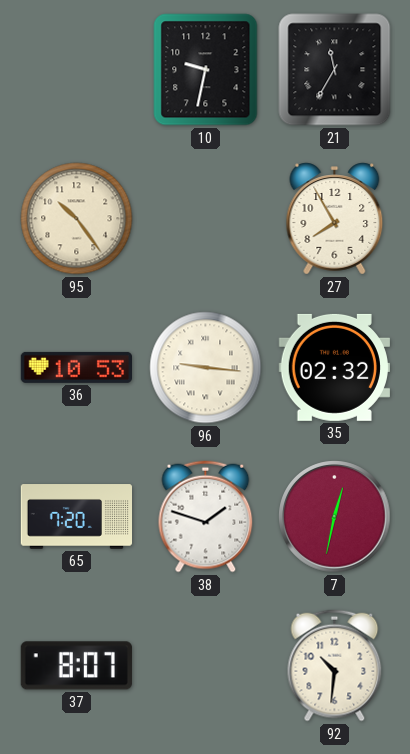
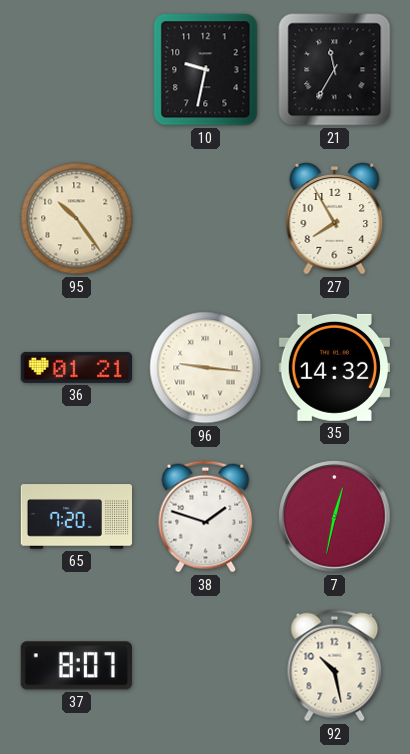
36: 10:53 -> 01:21 (76, 367)
35: 02:32 -> 14:32 (334, 367)
92: 10:31 -> 10:28 (335, 666)
